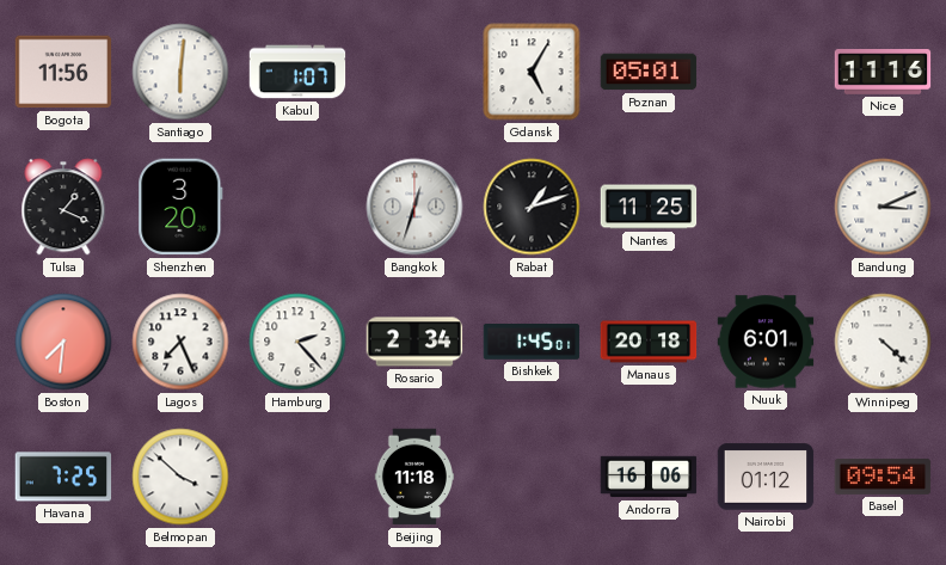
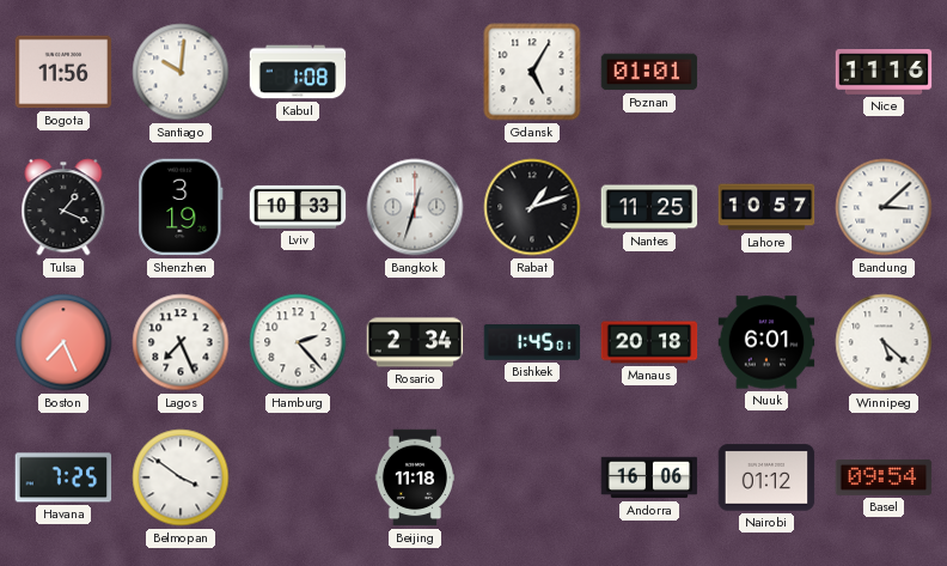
Santiago: 6:01 -> 10:01 (181, 72)
Kabul: 1:07 -> 1:08 (298, 72)
Poznan: 05:01 -> 01:01 (649, 72)
Shenzhen: 3:20 -> 3:19 (181, 207)
Lviv: none -> 10:33 (298, 207)
Lahore: none -> 10:57 (766, 207)
Bandung: 3:11 -> 3:08 (884, 207)
Boston: 7:31 -> 7:26 (63, 342)
Winnipeg: 4:22 -> 5:22 (884, 342)
Belmopan: 3:52 -> 3:51 (181, 477)
